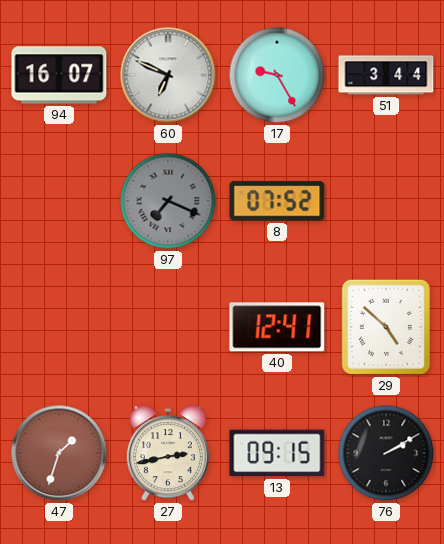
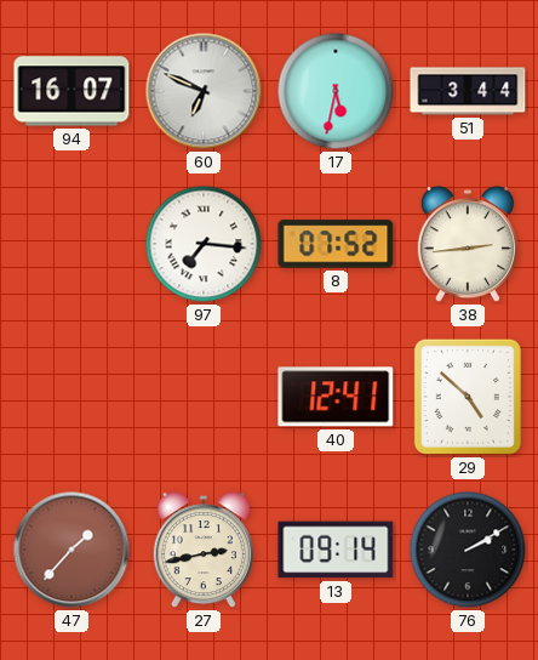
17: 9:25 -> 5:32 (336, 91)
97: 7:19 -> 7:16 (204, 244)
97 dial: grey -> white (204, 244)
38: none -> 2:44 (468, 245)
47: 1:33 -> 1:37 (71, 550)
13: 09:15 -> 09:14 (336, 550)
